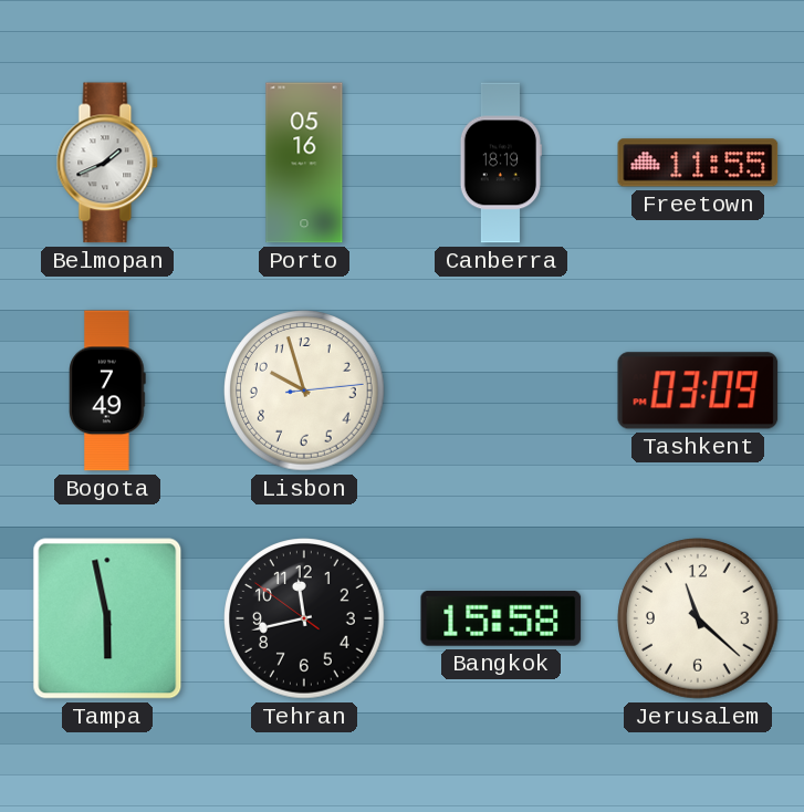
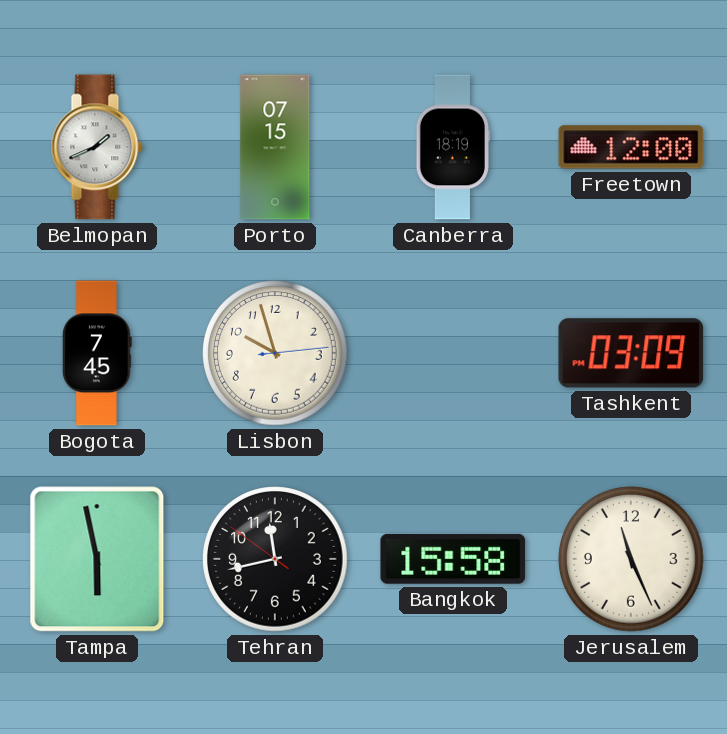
Porto: 05:16 -> 07:15 (275, 147)
Freetown: 11:55 -> 12:00 (631, 147)
Bogota: 7:49 -> 7:45 (97, 353)
Jerusalem: 11:22 -> 11:26 (631, 559)
